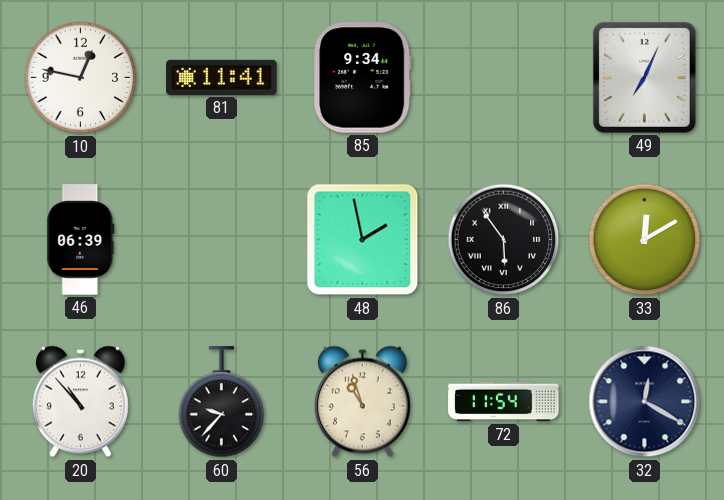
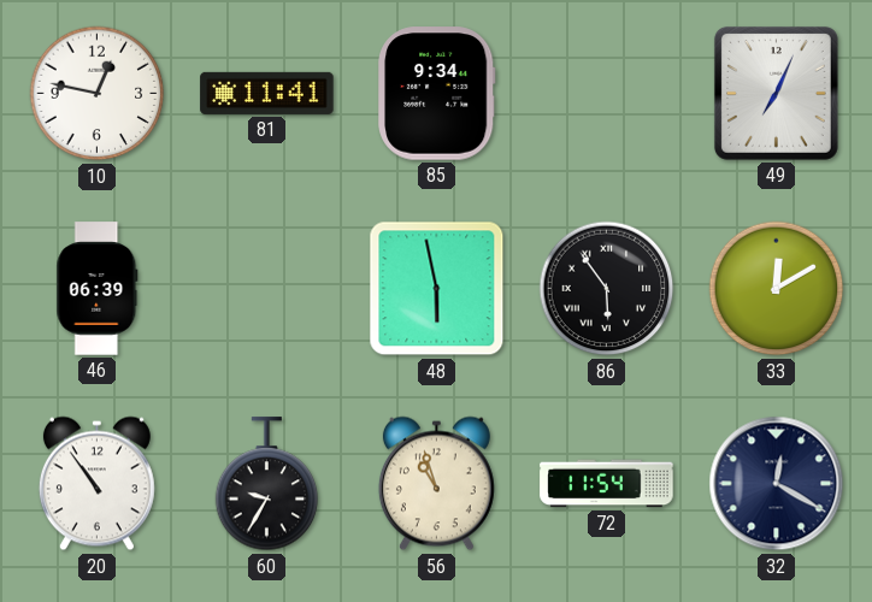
48: 1:58 -> 5:58 (437, 289)
20: 10:53 -> 10:54 (96, 484)
60: 9:37 -> 9:35 (267, 484)
